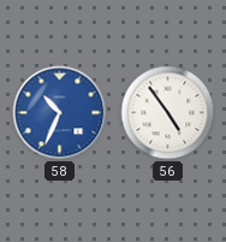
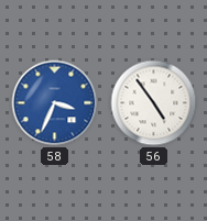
58: 10:34 -> 3:34 (55, 103)
